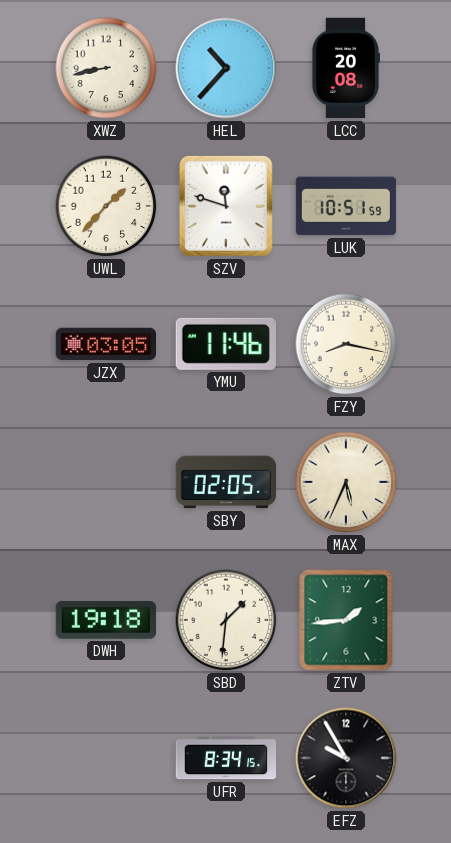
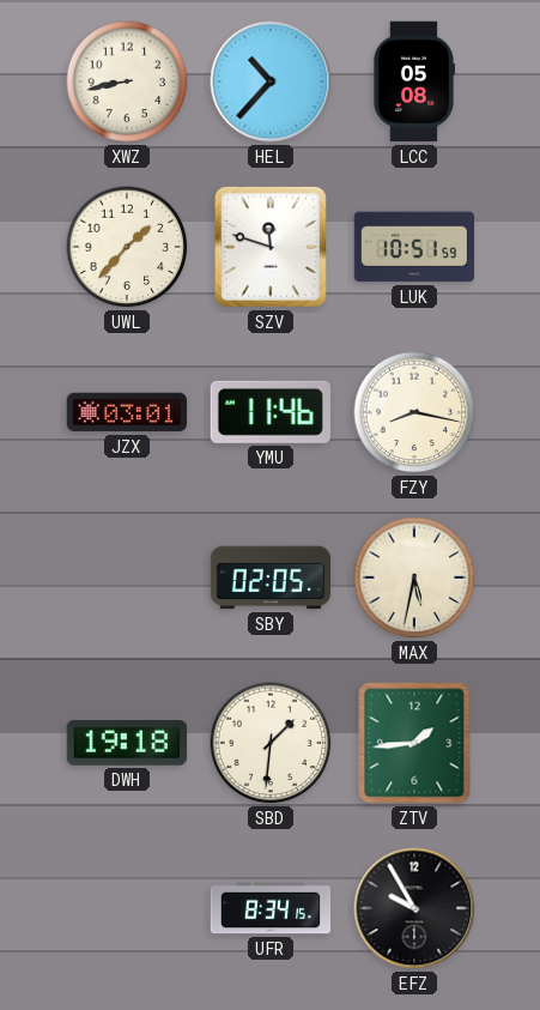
LCC: 20:08 -> 05:08 (413, 81)
JZX: 03:05 -> 03:01 (127, 412)
MAX: 5:34 -> 5:32 (414, 577)
